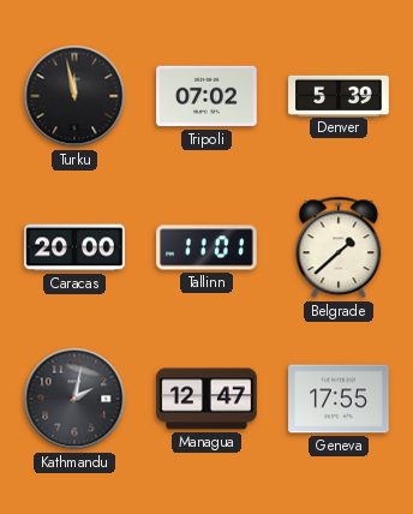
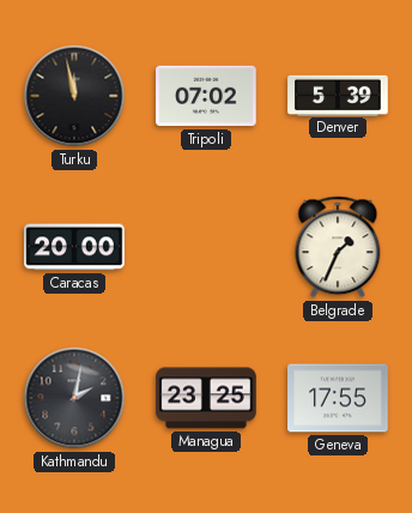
Tallinn: 11:01 -> none (206, 247)
Belgrade: 1:38 -> 1:34 (338, 247)
Managua: 12:47 -> 23:25 (206, 398)
